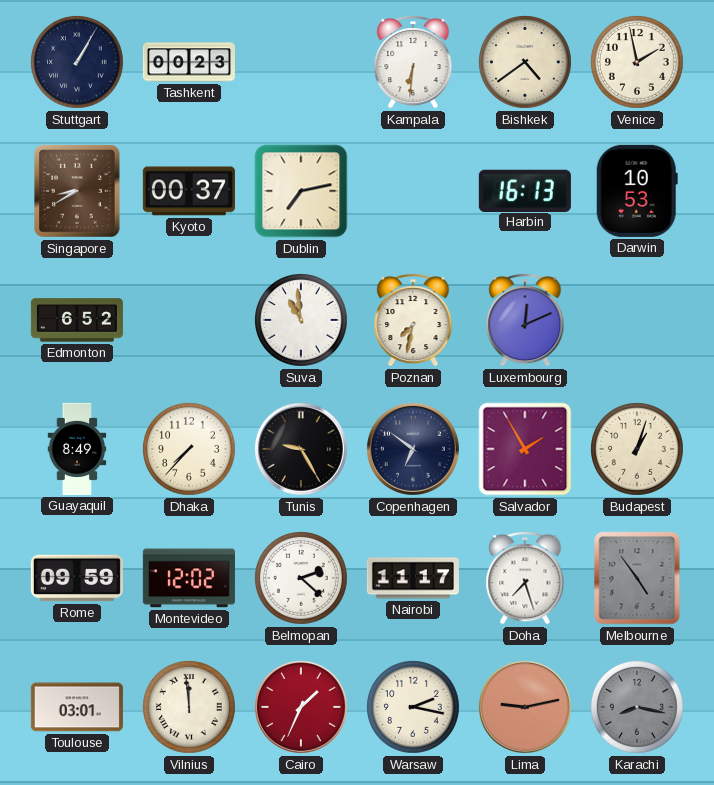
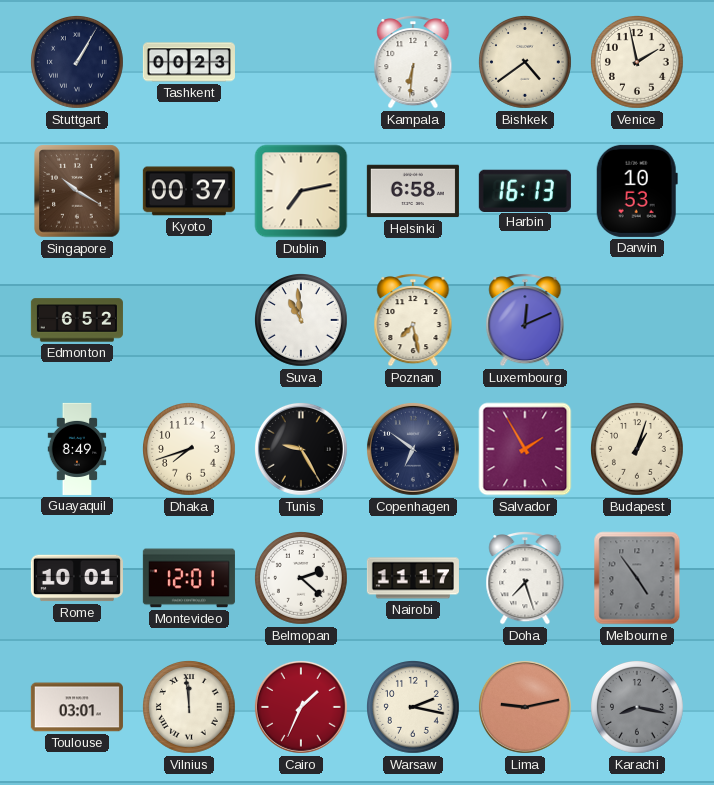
Singapore: 8:40 -> 10:20 (77, 191)
Helsinki: none -> 6:58 (413, 191)
Poznan: 7:32 -> 7:28 (413, 321)
Dhaka: 7:37 -> 7:42 (190, 450)
Rome: 09:59 -> 10:01 (77, 578)
Montevideo: 12:02 -> 12:01 (189, 578)
